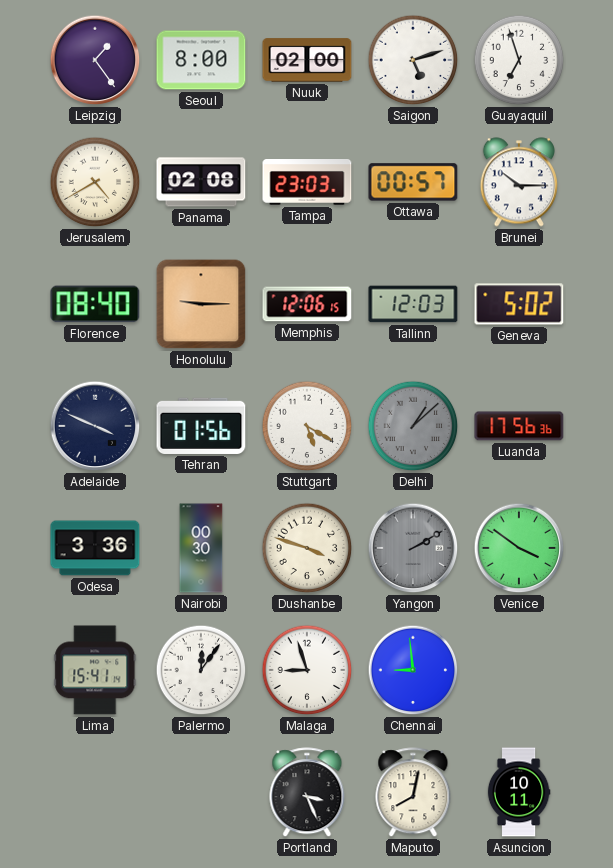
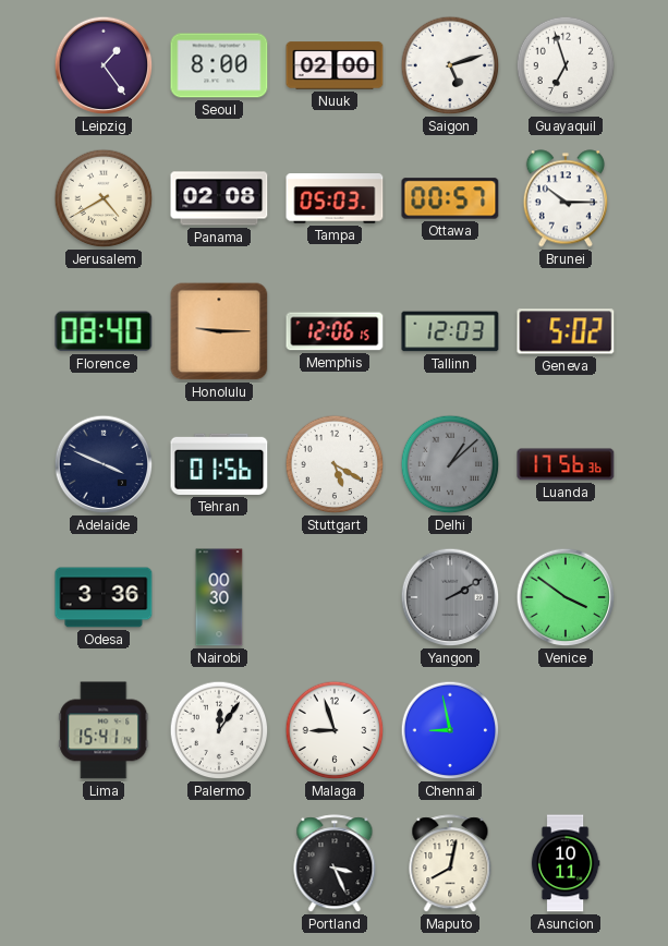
Tampa: 23:03 -> 05:03 (335, 199)
Dushanbe: 3:48 -> none (307, 548)
Chennai: 8:59 -> 8:58 (450, 730)
